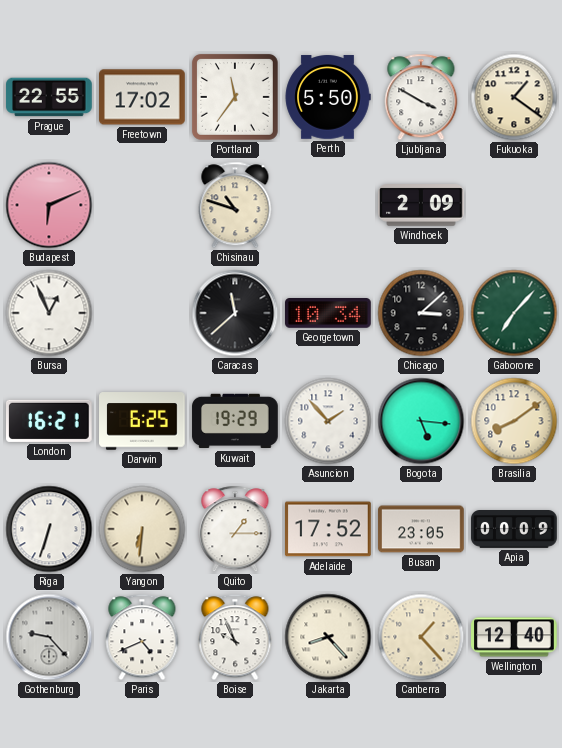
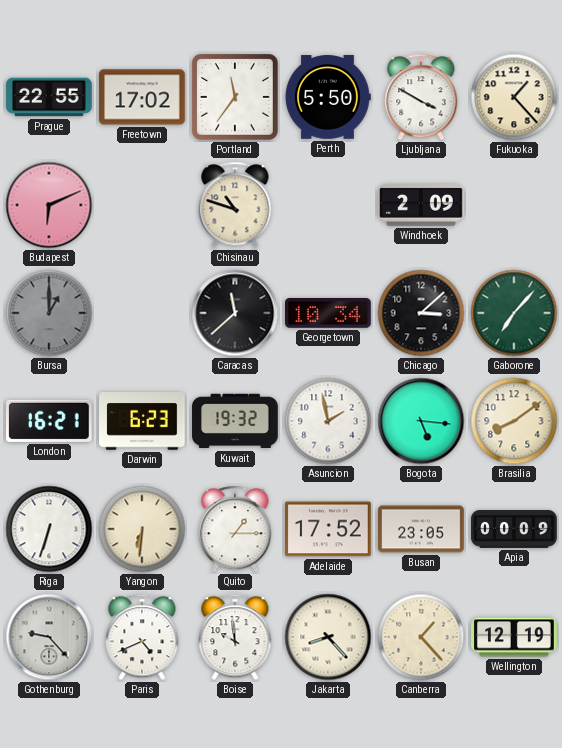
Fukuoka: 1:21 -> 1:23 (514, 97)
Bursa: 12:56 -> 1:00 (49, 313)
Bursa dial: white -> grey (49, 313)
Darwin: 6:25 -> 6:23 (142, 421)
Kuwait: 19:29 -> 19:32 (235, 421)
Asuncion: 1:53 -> 1:58 (328, 421)
Boise: 9:56 -> 9:59 (235, 637)
Wellington: 12:40 -> 12:19 (514, 637)
